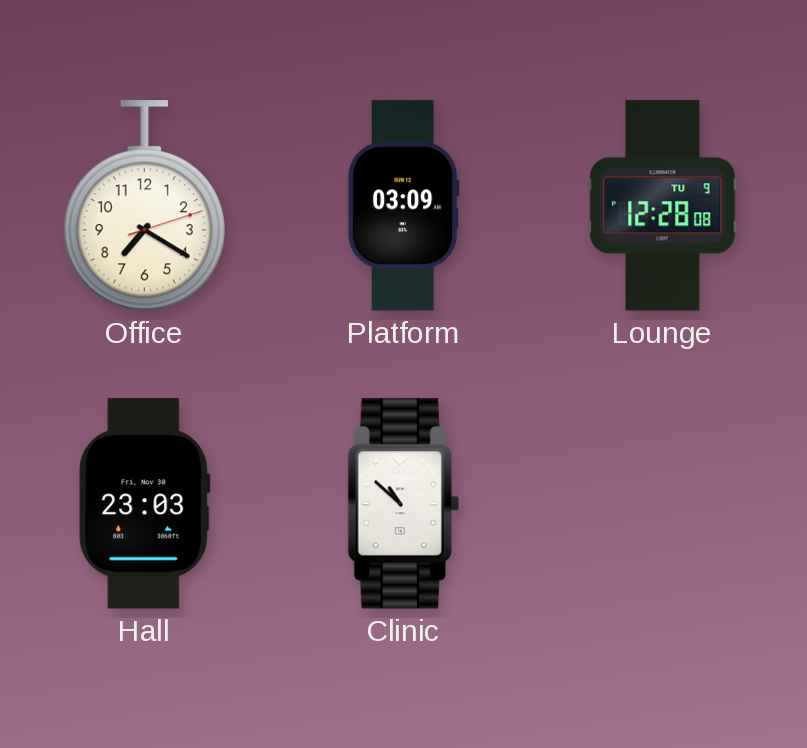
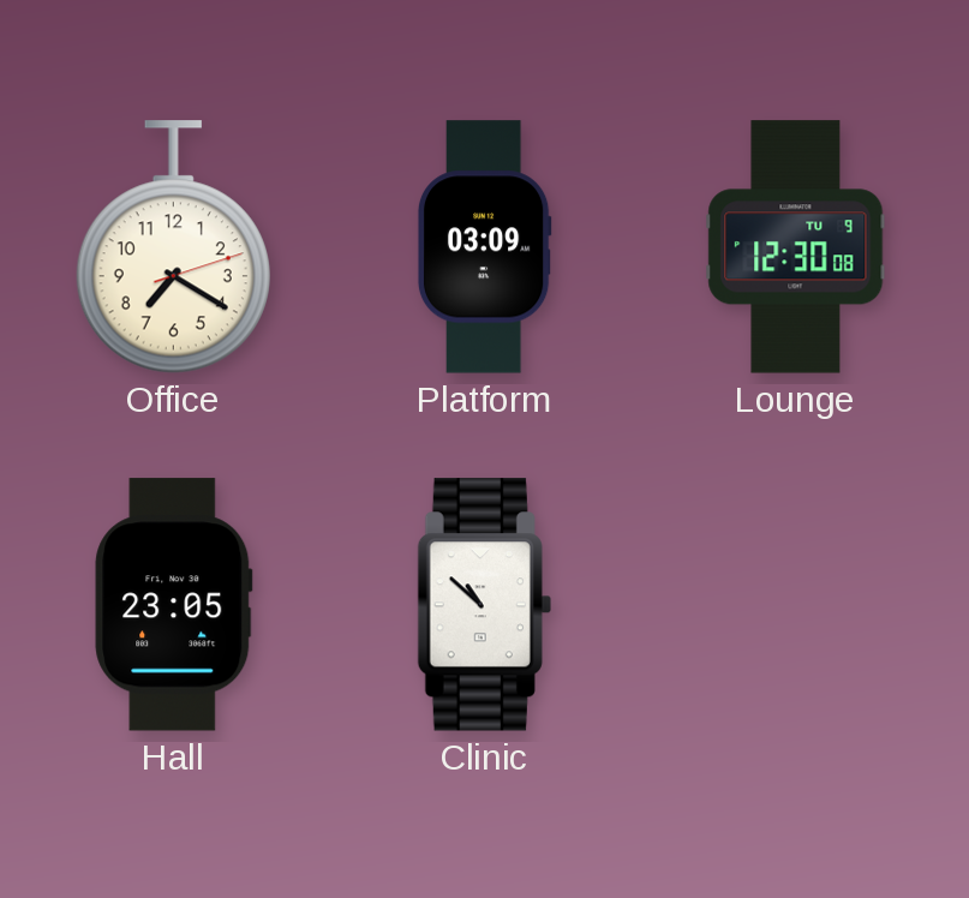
Lounge: 12:28 -> 12:30 (796, 247)
Hall: 23:03 -> 23:05 (174, 605)
